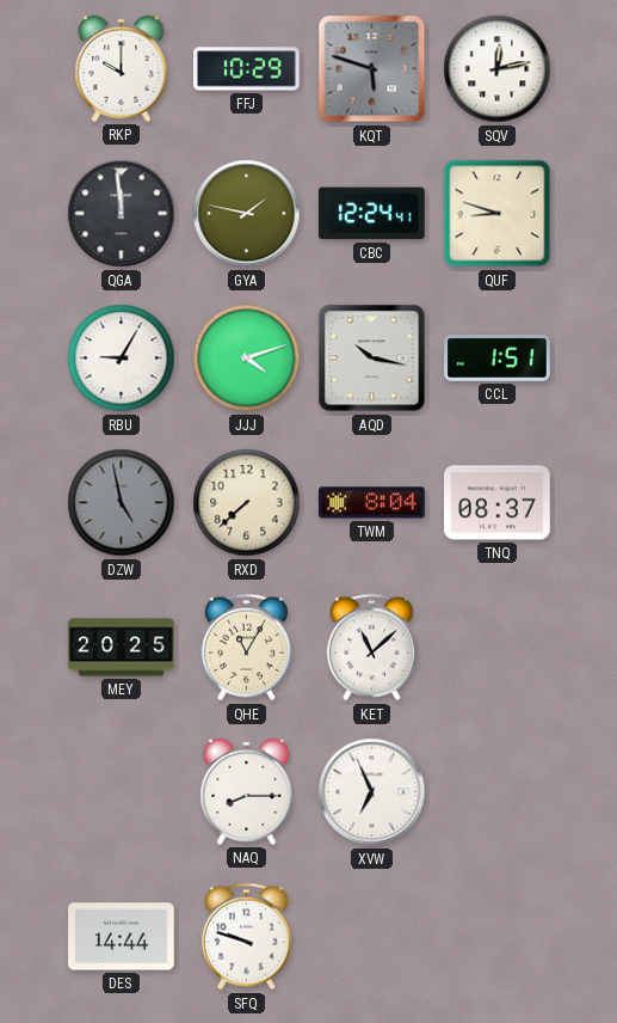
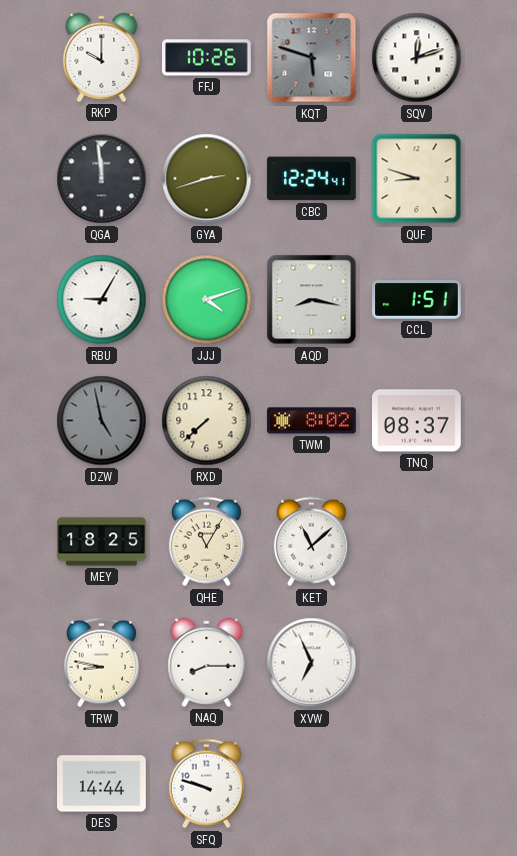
FFJ: 10:29 -> 10:26 (207, 58)
SQV: 12:13 -> 12:12 (417, 58)
GYA: 1:47 -> 2:42 (207, 179)
AQD: 10:17 -> 8:17 (312, 300)
TWM: 8:04 -> 8:02 (312, 421)
MEY: 20:25 -> 18:25 (102, 542)
TRW: none -> 8:47 (101, 663)
